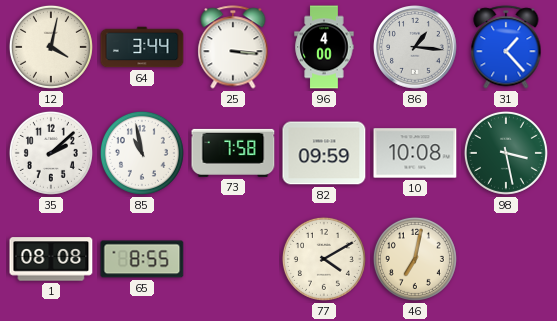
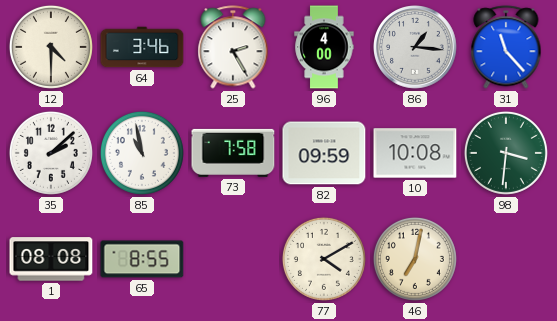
12: 4:02 -> 4:30 (51, 47)
64: 3:44 -> 3:46 (142, 47)
25: 3:16 -> 2:25 (233, 47)
31: 1:23 -> 11:23 (506, 47)
98: 3:28 -> 3:31 (506, 153)
